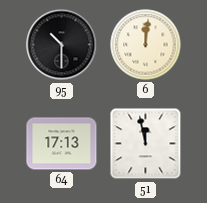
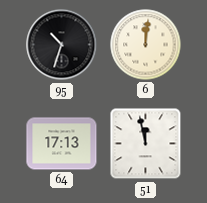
95: 10:30 -> 10:33 (62, 45)
